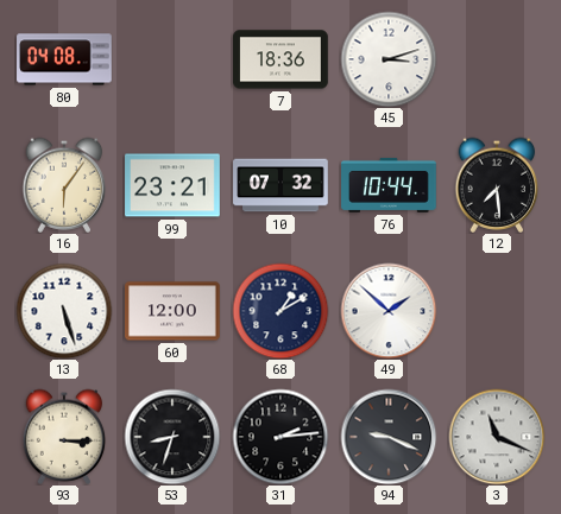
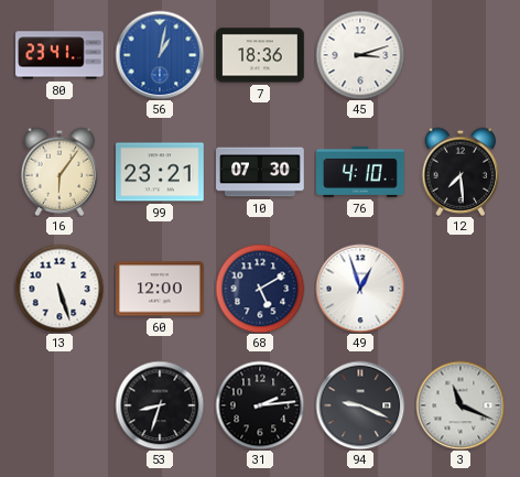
80: 04:08 -> 23:41 (59, 55)
56: none -> 1:02 (160, 55)
10: 07:32 -> 07:30 (260, 172)
76: 10:44 -> 4:10 (360, 172)
68: 1:10 -> 5:10 (260, 289)
49: 1:52 -> 12:57 (360, 289)
93: 3:15 -> none (64, 437)
